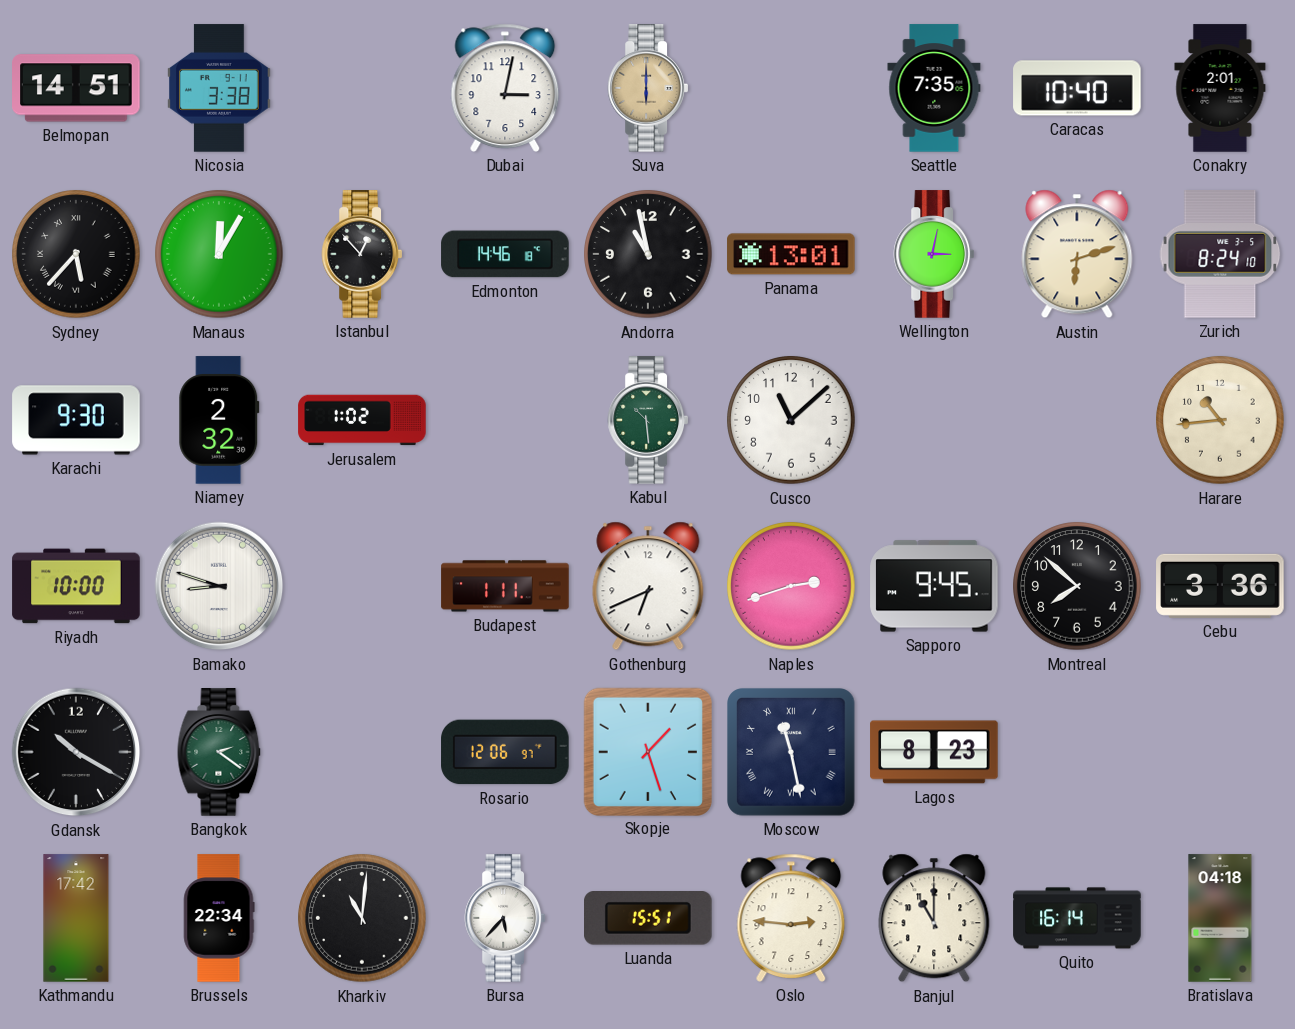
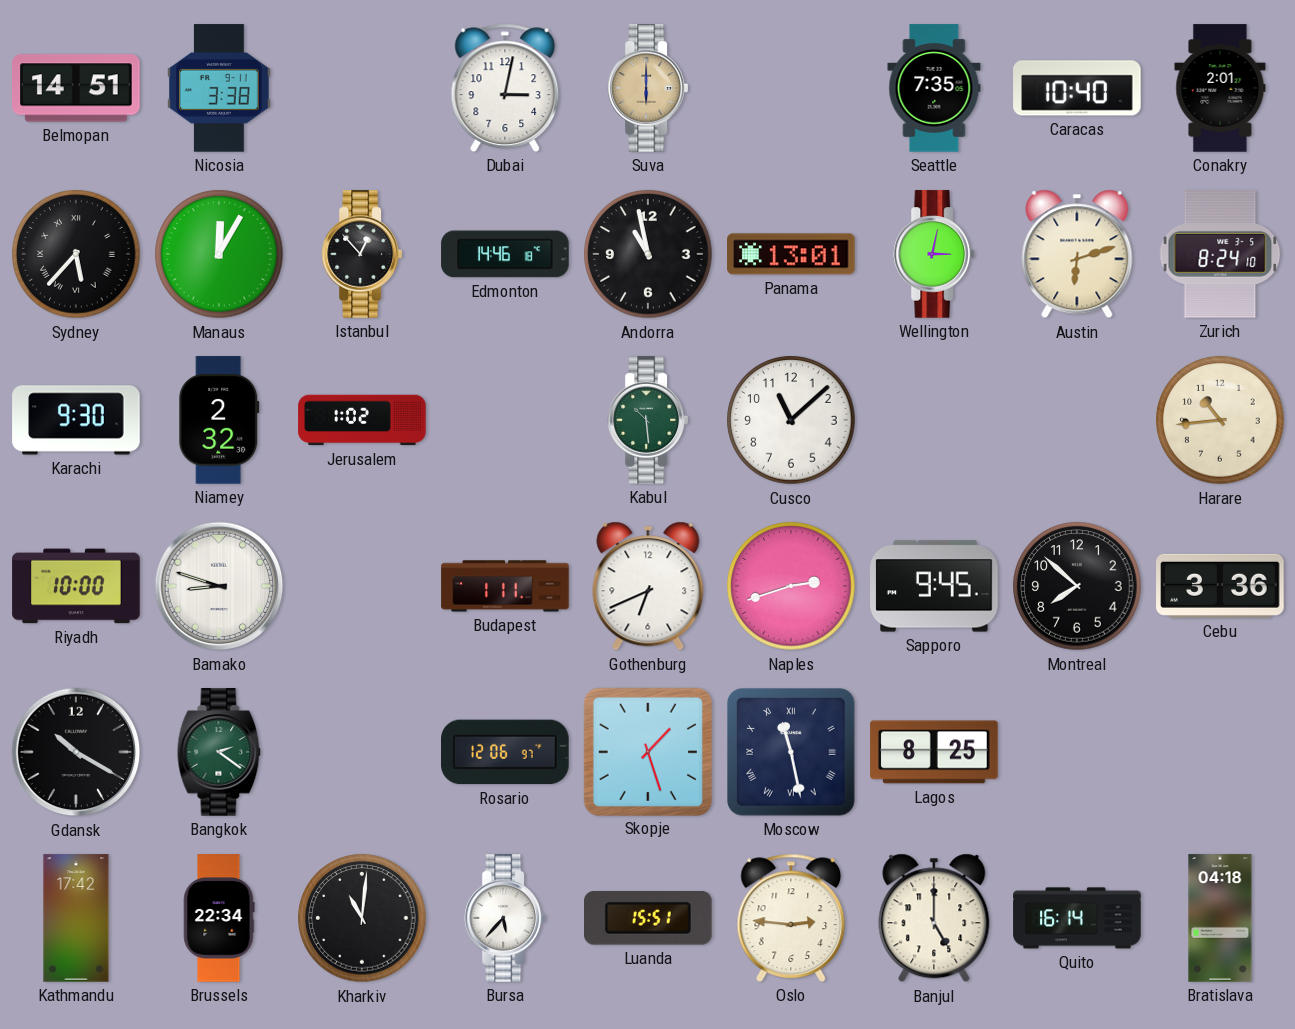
Lagos: 8:23 -> 8:25 (934, 752)
Banjul: 11:00 -> 5:00 (934, 918)
